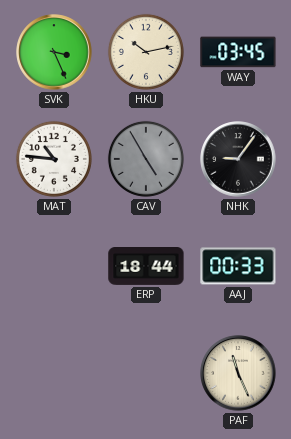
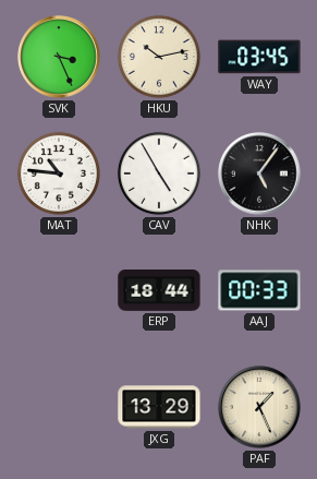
CAV dial: grey -> white (159, 173)
NHK: 9:06 -> 5:06 (259, 173)
JXG: none -> 13:29 (159, 407)
PAF: 11:26 -> 1:26 (259, 407)
